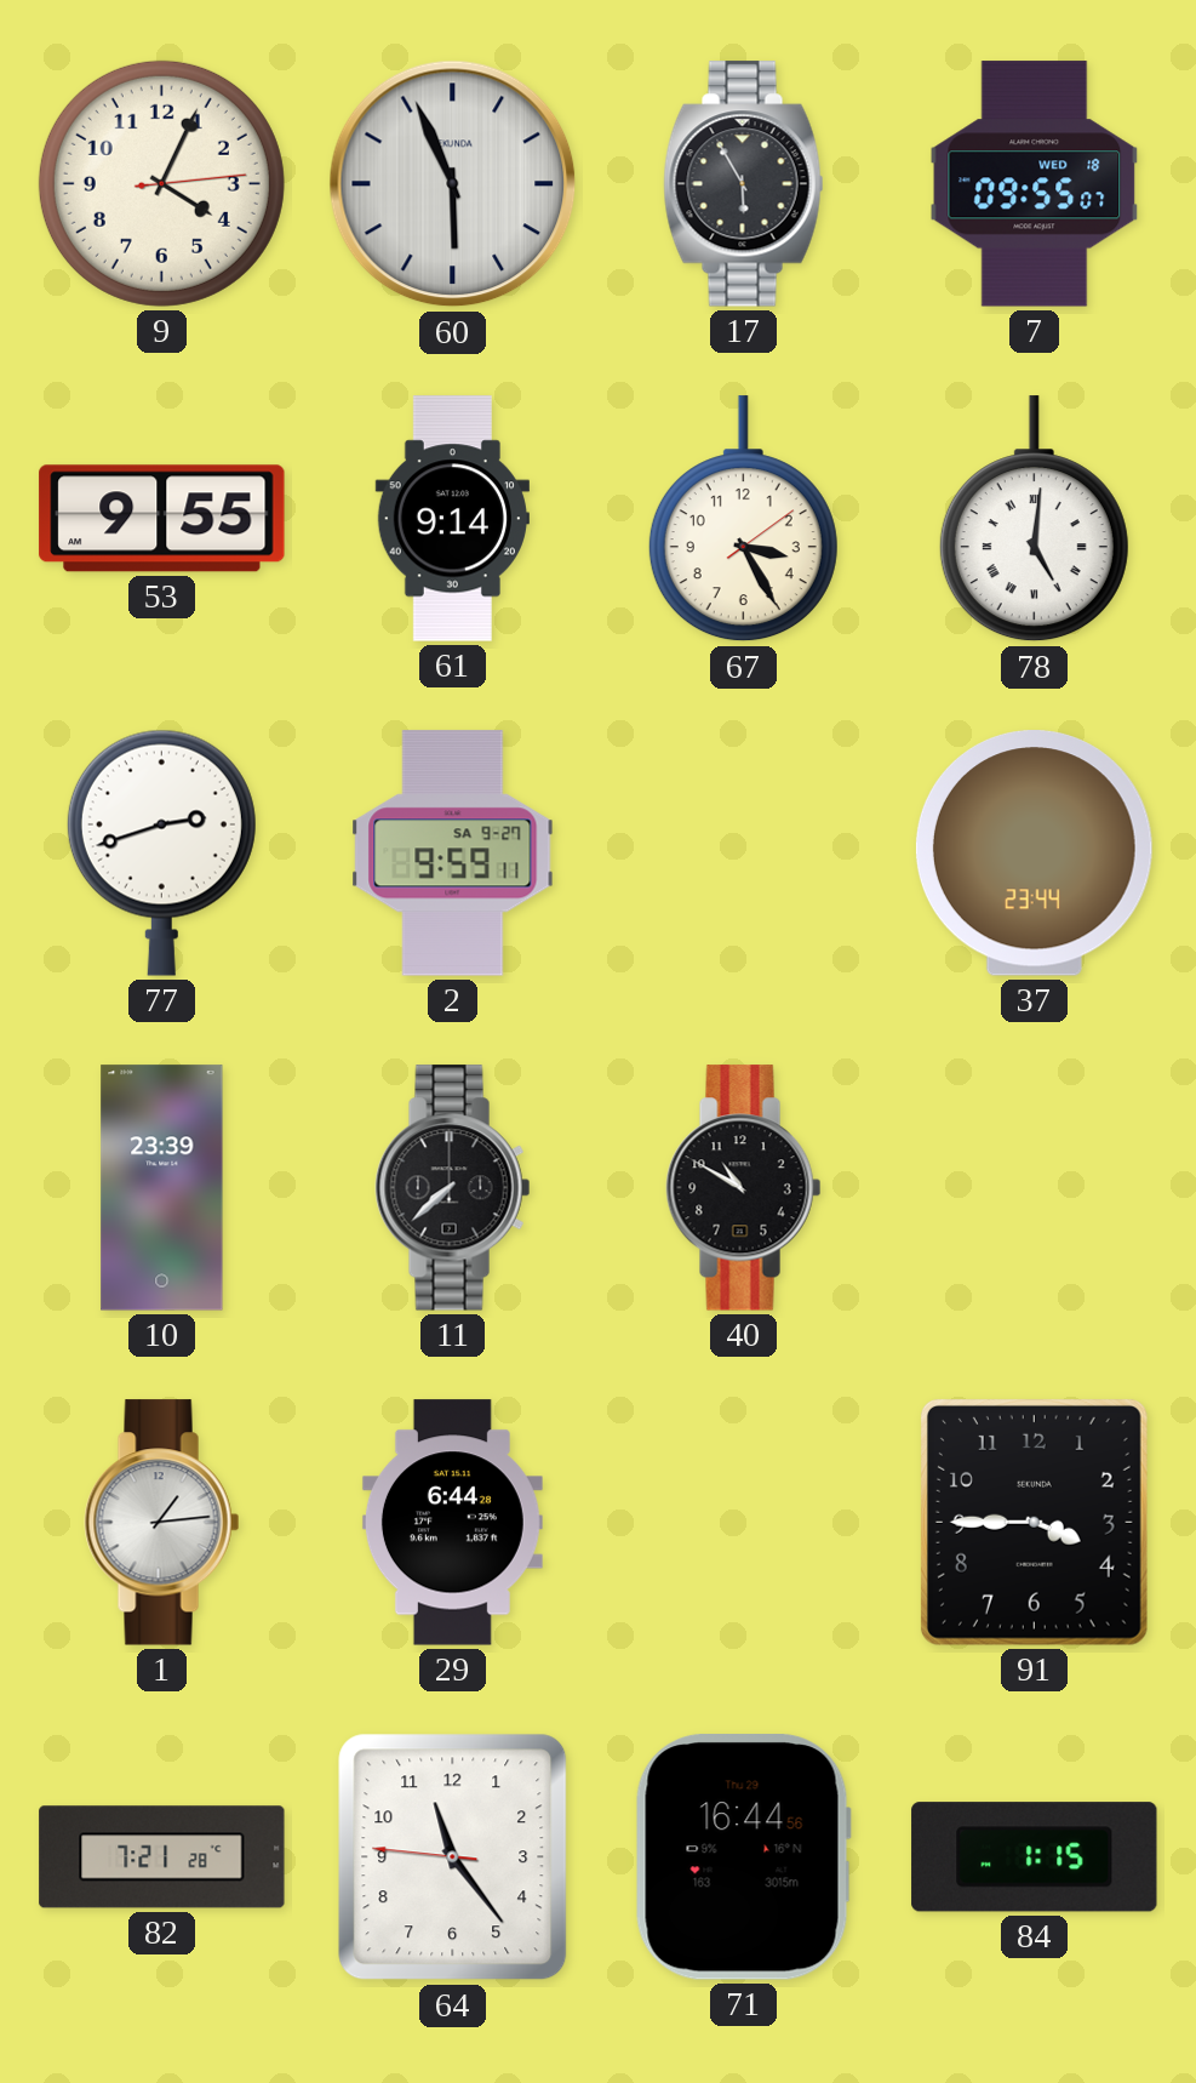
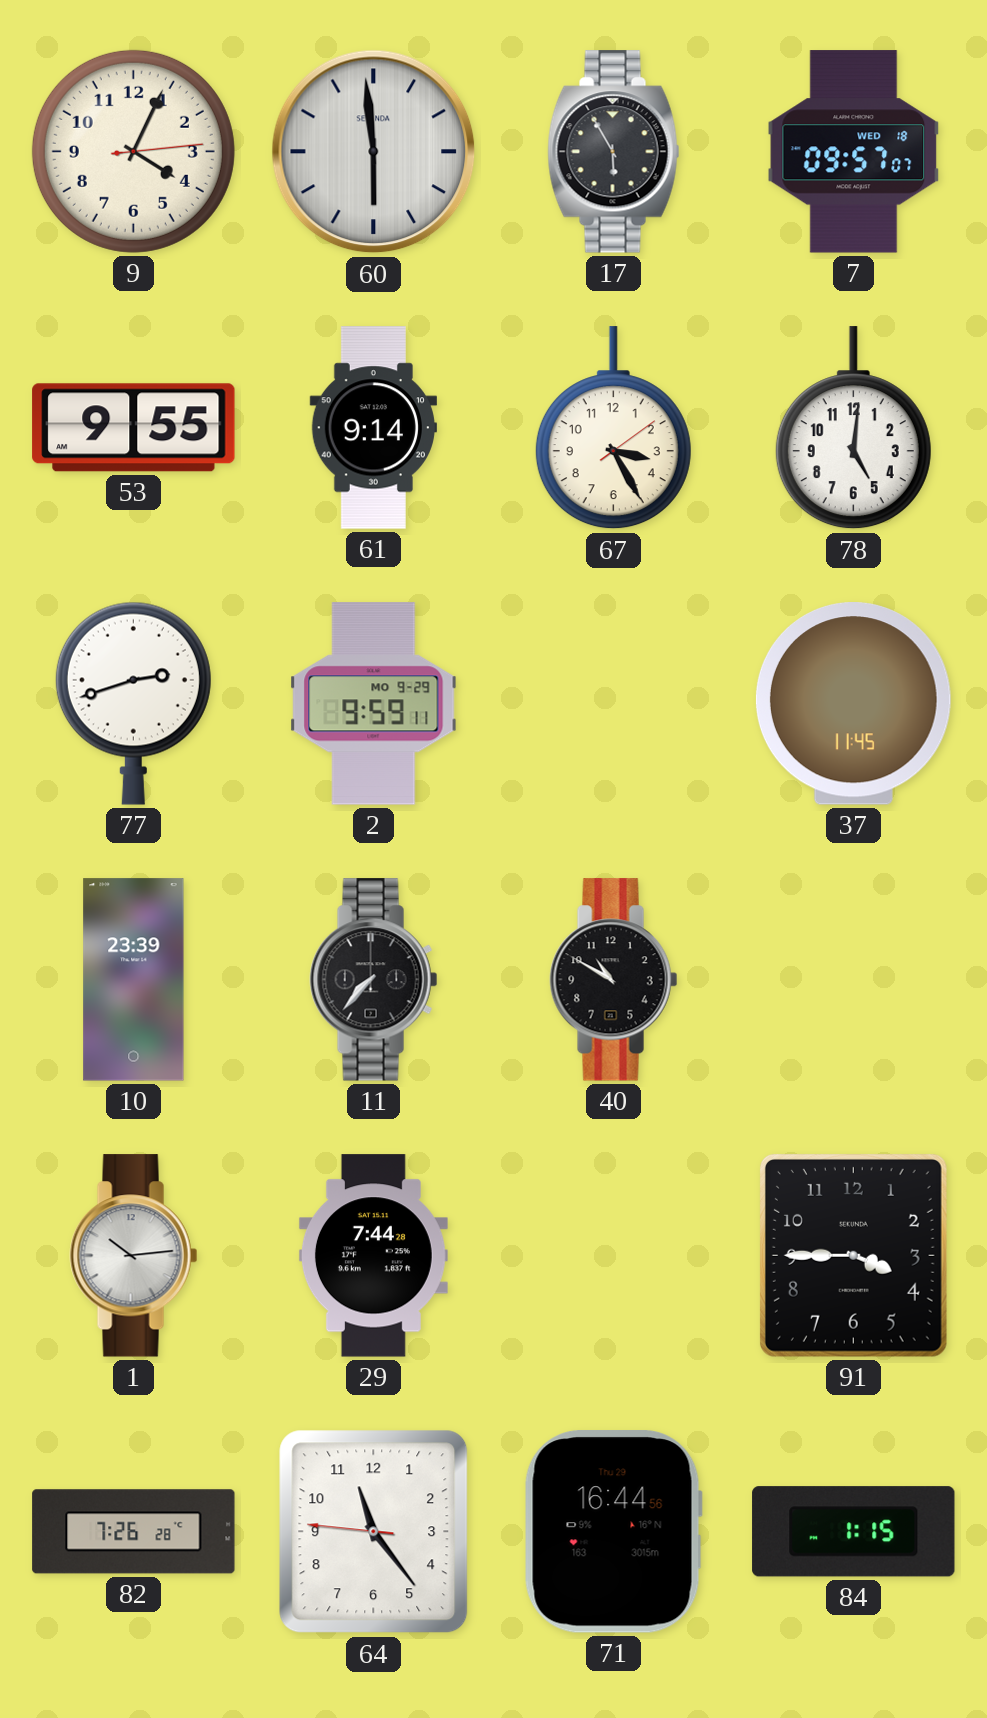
60: 5:56 -> 5:59 (374, 152)
7: 09:55 -> 09:57 (854, 152)
78 numerals: Roman -> Arabic (853, 428)
2 date: SA 9-27 -> MO 9-29 (374, 704)
37: 23:44 -> 11:45 (853, 704)
11: 7:38 -> 7:37 (374, 980)
1: 1:14 -> 10:14 (134, 1256)
29: 6:44 -> 7:44 (373, 1256)
82: 7:21 -> 7:26 (134, 1532)
